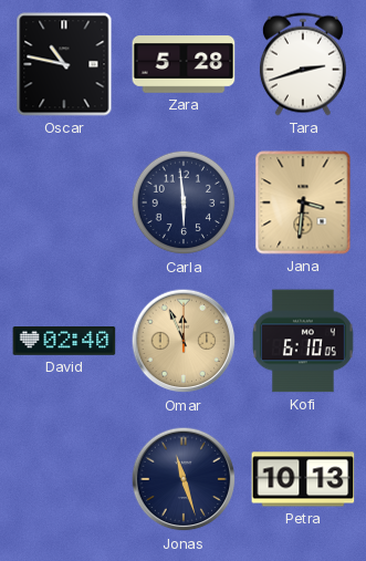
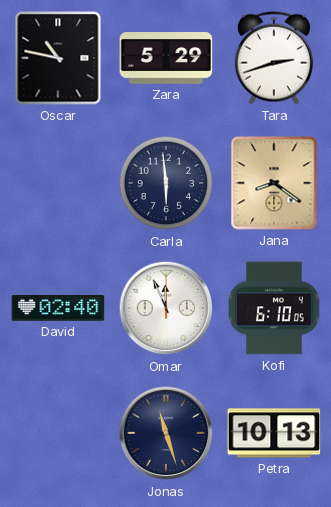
Zara: 5:28 -> 5:29 (166, 58)
Jana: 3:31 -> 8:21 (274, 183)
Omar dial: champagne -> white (166, 308)
